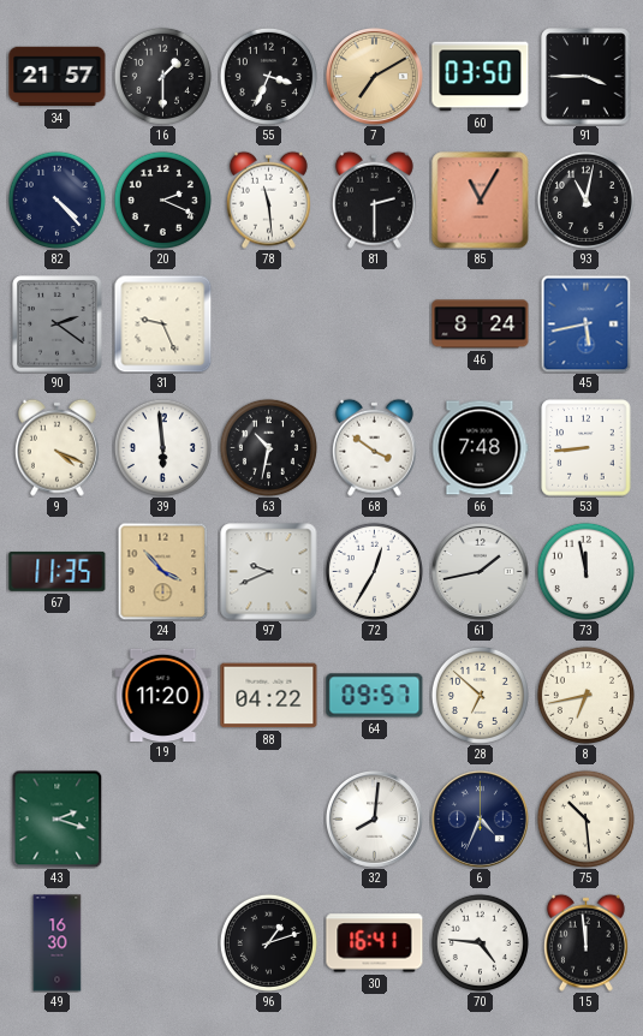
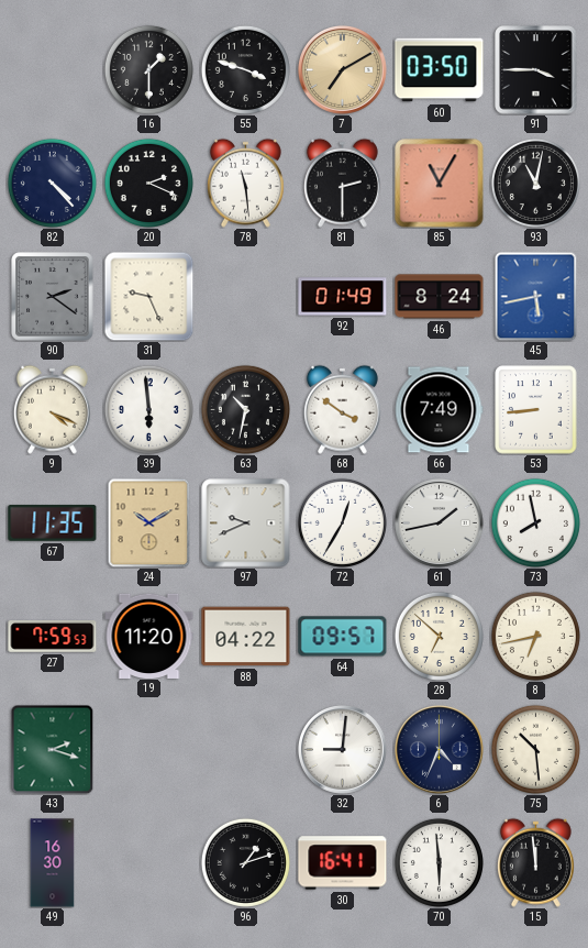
34: 21:57 -> none (58, 77)
55: 3:34 -> 3:48 (245, 69)
92: none -> 01:49 (343, 297)
66: 7:48 -> 7:49 (439, 410)
24: 3:53 -> 10:10 (149, 522)
73: 11:58 -> 7:58 (535, 522)
27: none -> 7:59 (53, 637)
32: 8:01 -> 9:01 (342, 749)
70: 4:46 -> 5:59 (439, 862)
